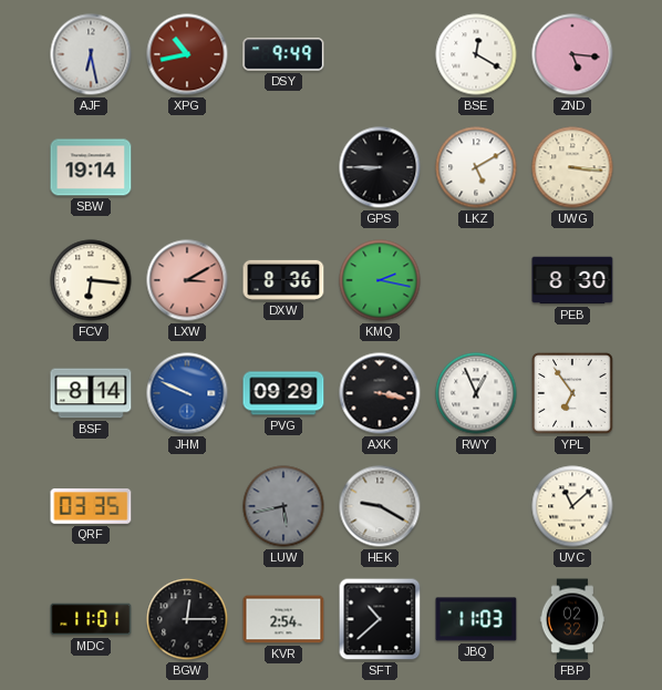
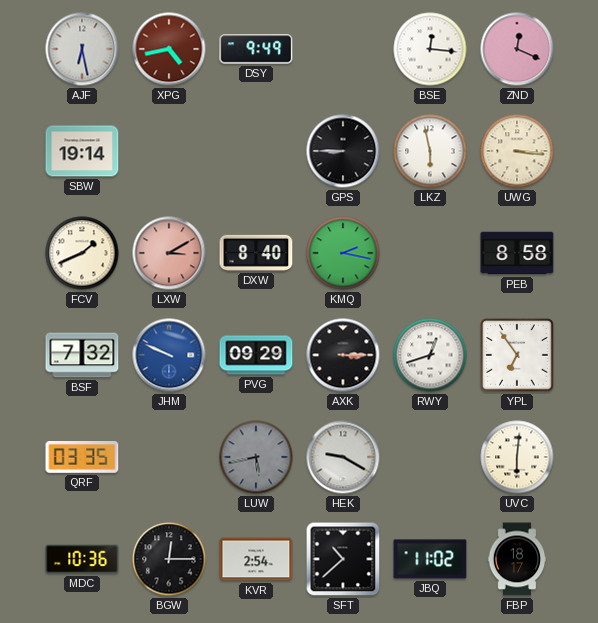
XPG: 10:43 -> 4:43 (169, 49)
BSE: 12:20 -> 12:16 (430, 49)
ZND: 5:16 -> 12:19 (517, 49)
LKZ: 5:10 -> 5:58 (430, 151)
FCV: 6:16 -> 1:41 (82, 253)
DXW: 8:36 -> 8:40 (256, 253)
PEB: 8:30 -> 8:58 (517, 253)
BSF: 8:14 -> 7:32 (82, 355)
AXK: 3:17 -> 3:15 (343, 355)
RWY: 12:56 -> 12:42 (430, 355)
UVC: 11:08 -> 6:01 (517, 457)
MDC: 11:01 -> 10:36 (82, 559)
JBQ: 11:03 -> 11:02 (430, 559)
FBP: 02:32 -> 18:17 (517, 559)
